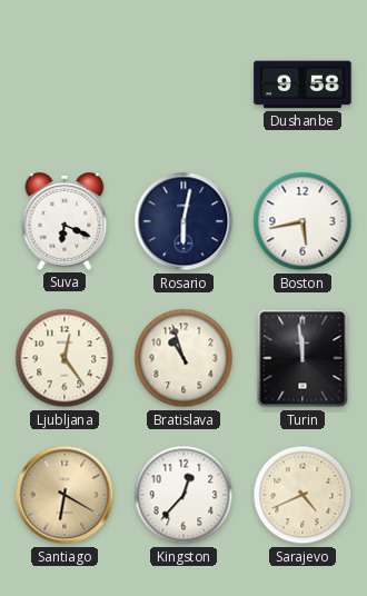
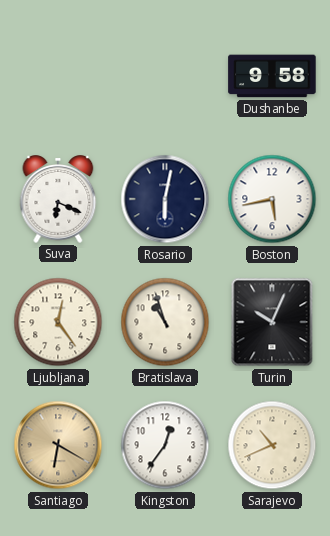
Turin: 11:59 -> 10:04 (272, 322)
Kingston: 12:37 -> 12:36 (165, 445)
Sarajevo: 4:41 -> 10:41 (272, 445)
